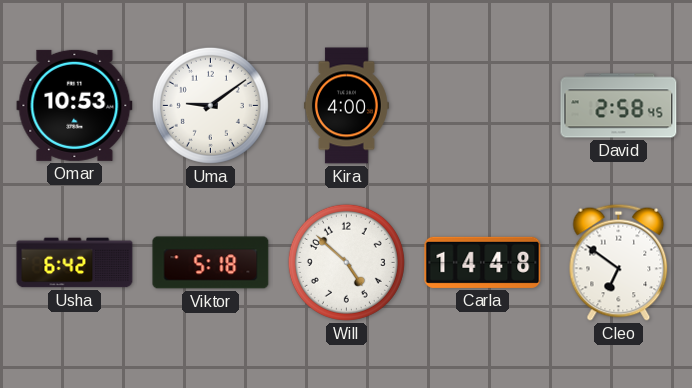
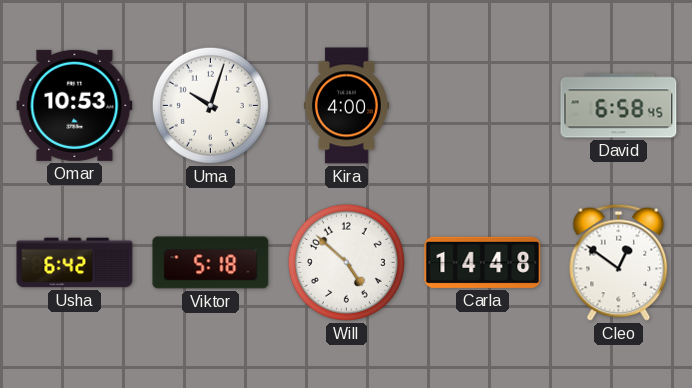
Uma: 9:09 -> 10:03 (210, 105)
David: 2:58 -> 6:58 (619, 106)
Cleo: 6:51 -> 12:51 (619, 262)
